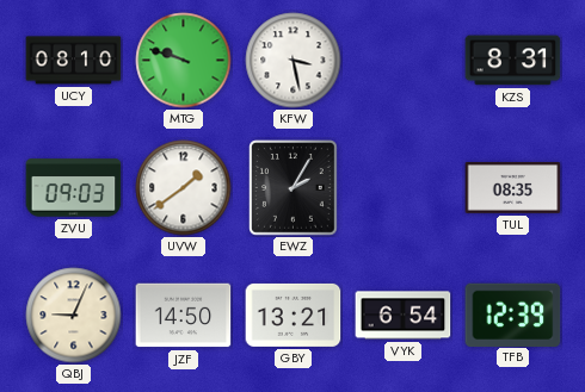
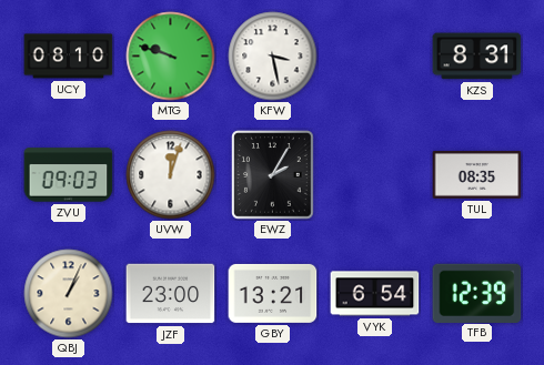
UVW: 1:39 -> 12:03 (171, 175)
QBJ: 9:04 -> 1:04 (69, 294)
JZF: 14:50 -> 23:00 (171, 294)
